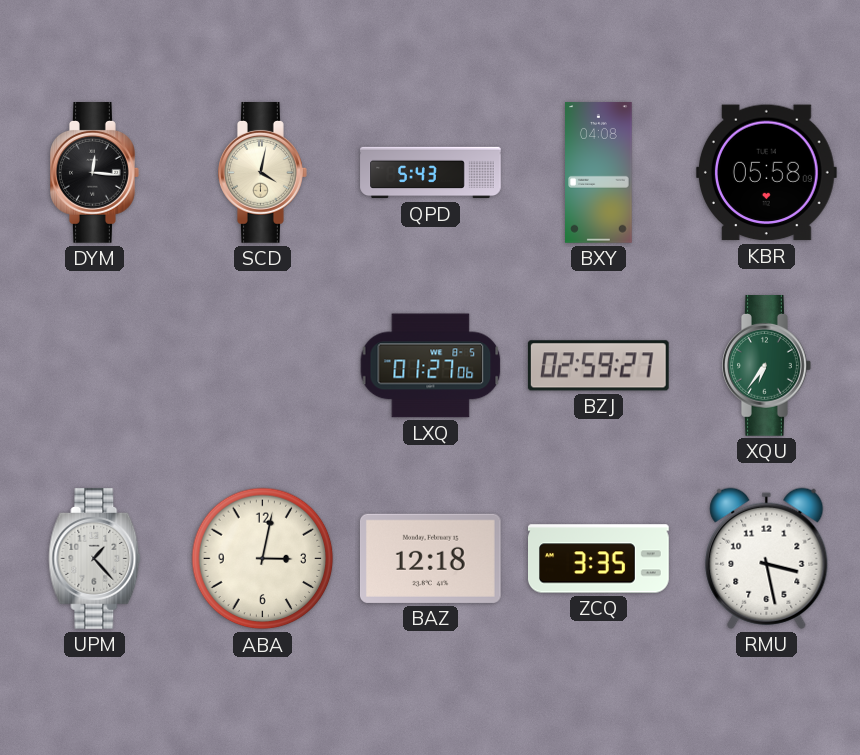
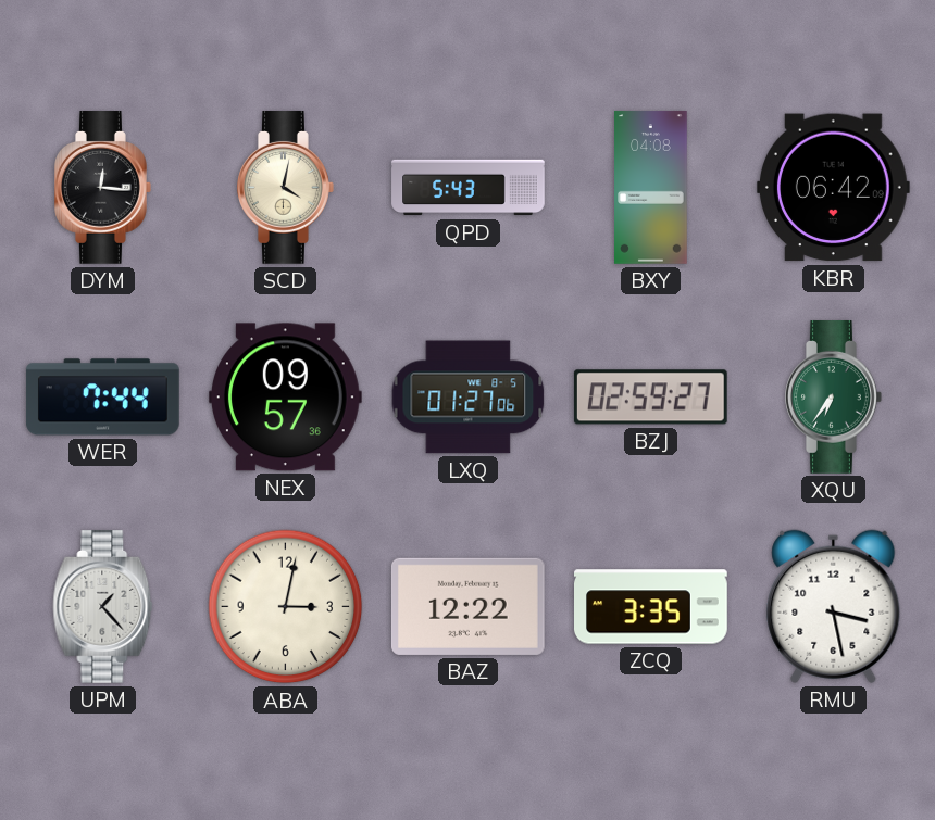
KBR: 05:58 -> 06:42 (833, 188)
WER: none -> 7:44 (102, 398)
NEX: none -> 09:57 (285, 398)
BAZ: 12:18 -> 12:22 (467, 606)
